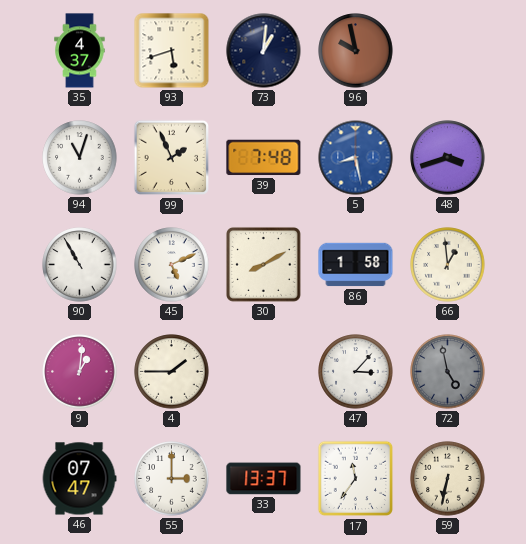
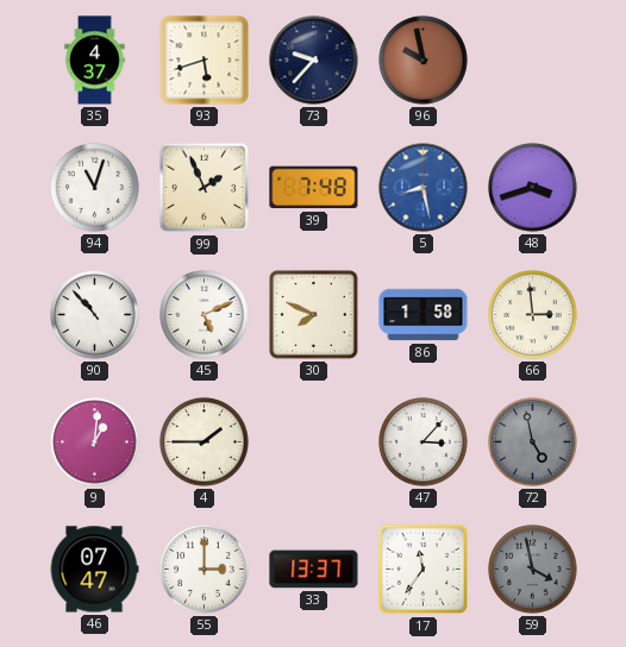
73: 1:01 -> 9:37 (314, 61)
90: 10:55 -> 10:53 (95, 315)
30: 8:10 -> 7:49 (314, 315)
66: 12:59 -> 2:59 (533, 315)
59: 6:32 -> 3:58 (533, 570)
59 dial: cream -> grey (533, 570)
